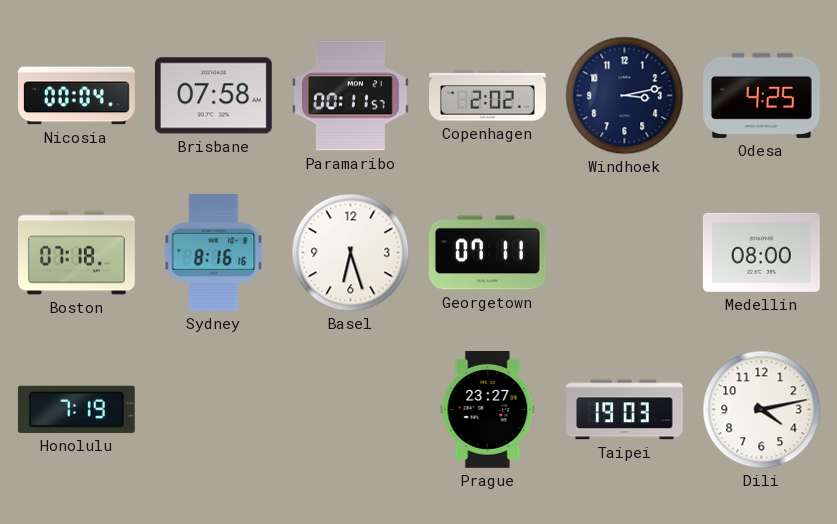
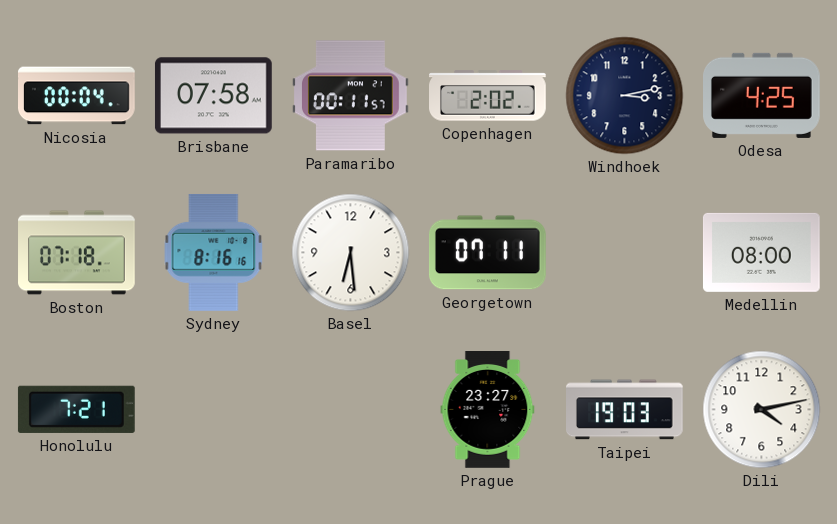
Basel: 6:27 -> 6:29 (351, 253)
Honolulu: 7:19 -> 7:21 (76, 409)
